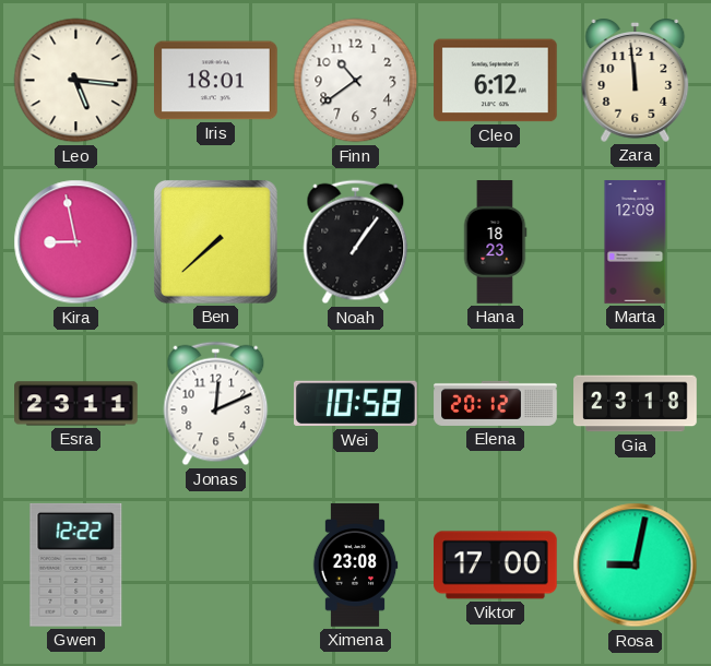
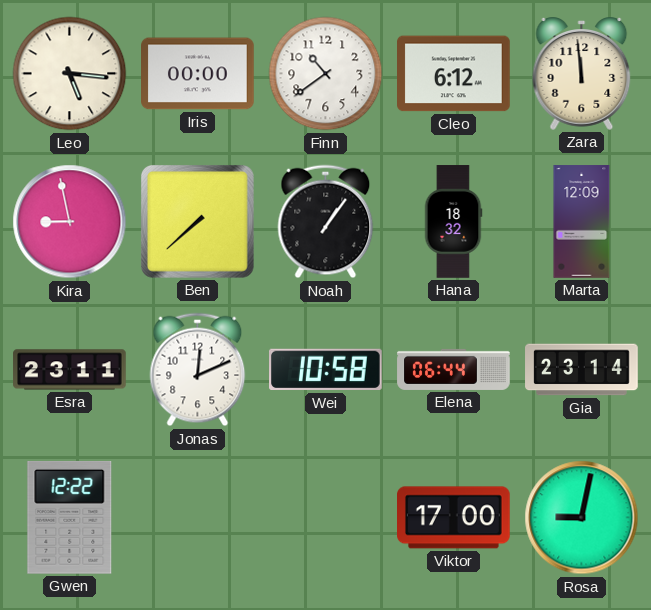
Iris: 18:01 -> 00:00 (198, 74)
Hana: 18:23 -> 18:32 (453, 222)
Elena: 20:12 -> 06:44 (454, 369)
Gia: 23:18 -> 23:14 (582, 370)
Ximena: 23:08 -> none (355, 566)
